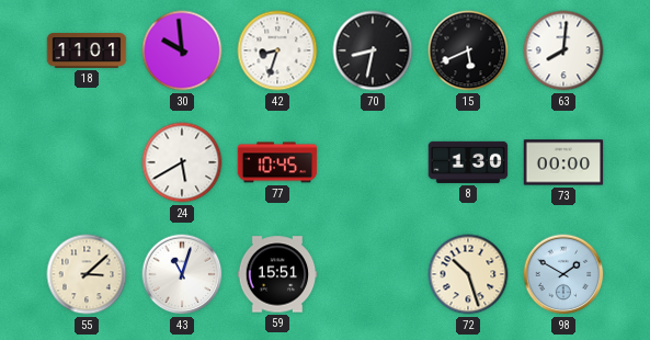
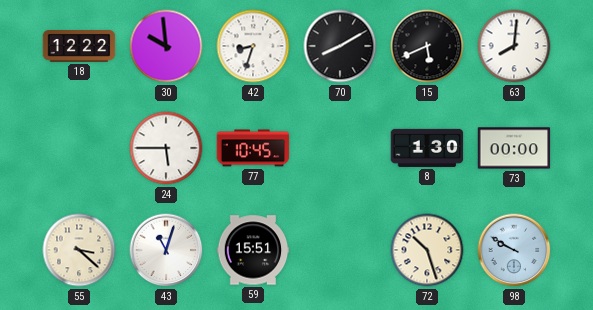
18: 11:01 -> 12:22 (79, 47)
70: 8:32 -> 8:10 (340, 46)
24: 5:40 -> 5:45 (166, 148)
55: 3:08 -> 3:22 (79, 250)
98: 1:50 -> 9:50 (514, 250)
